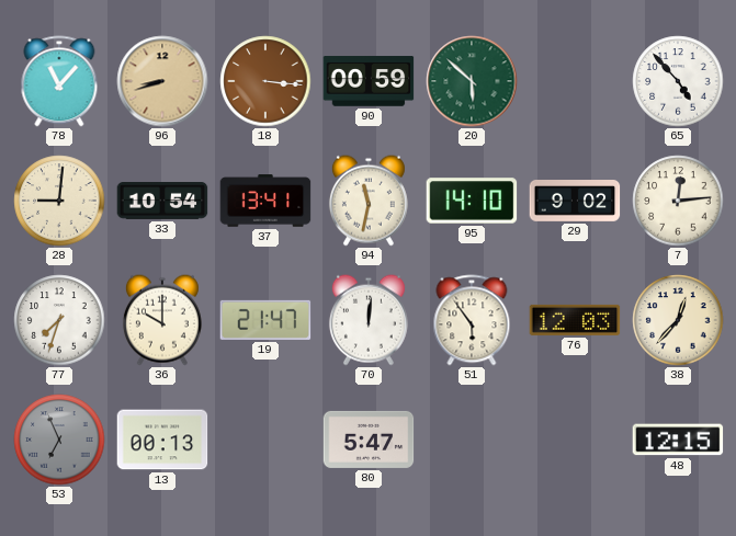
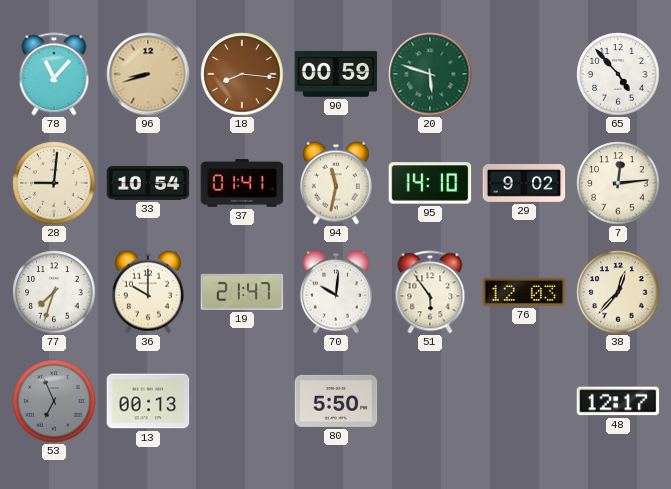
18: 3:16 -> 8:16 (242, 74)
20: 5:52 -> 5:48 (430, 74)
37: 13:41 -> 01:41 (242, 183)
70: 12:01 -> 10:01 (336, 292)
80: 5:47 -> 5:50 (336, 401)
48: 12:15 -> 12:17 (618, 401)
